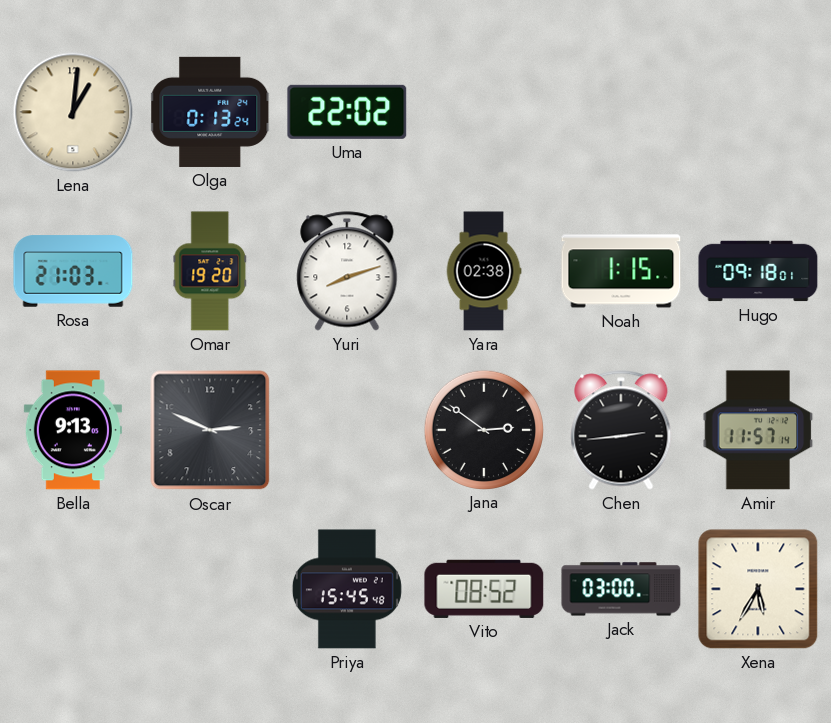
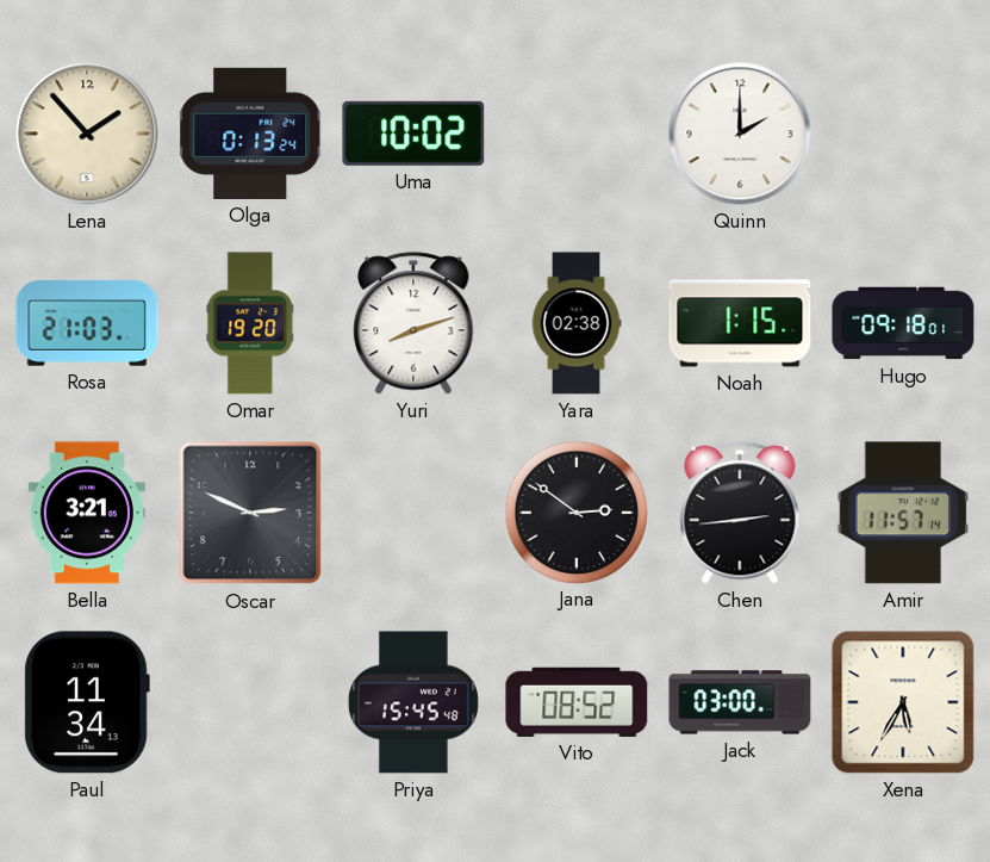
Lena: 1:01 -> 1:53 (87, 134)
Uma: 22:02 -> 10:02 (413, 134)
Quinn: none -> 2:00 (740, 134)
Bella: 9:13 -> 3:21 (87, 513)
Paul: none -> 11:34 (87, 702)
